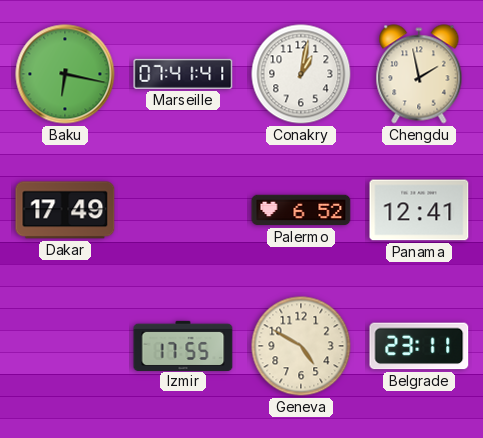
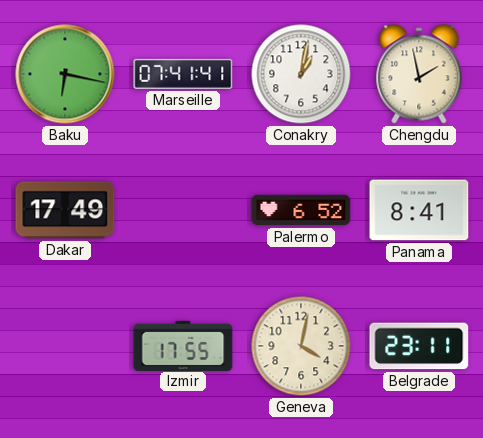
Panama: 12:41 -> 8:41 (419, 210)
Geneva: 4:50 -> 4:02 (301, 346)
